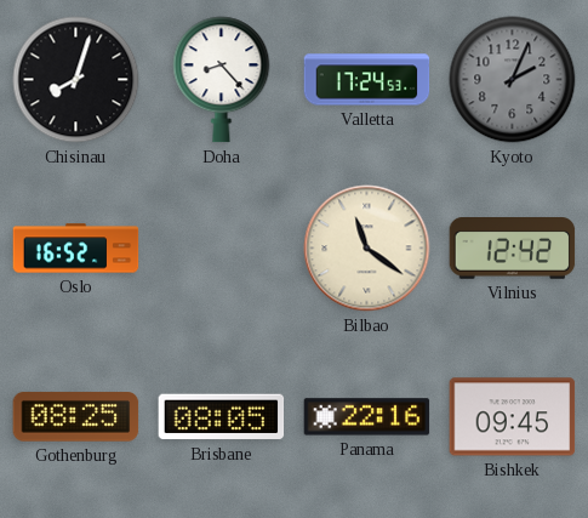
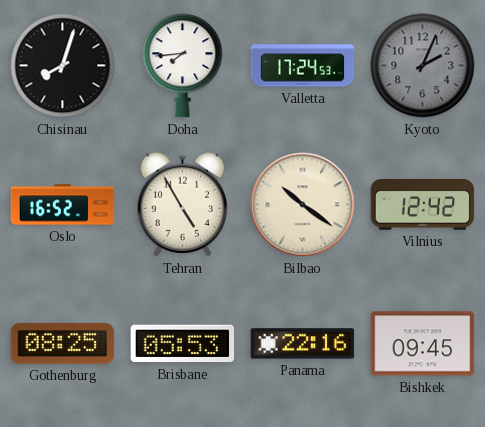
Doha: 8:23 -> 7:44 (183, 66)
Tehran: none -> 4:55 (182, 205)
Bilbao: 11:21 -> 10:21 (303, 205)
Brisbane: 08:05 -> 05:53 (183, 344)
